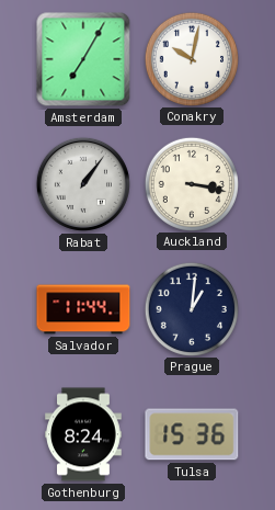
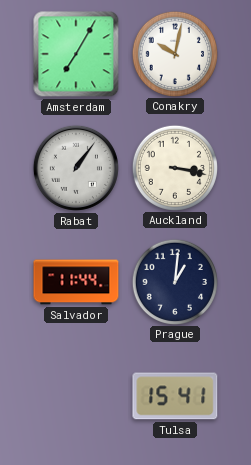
Gothenburg: 8:24 -> none (83, 434)
Tulsa: 15:36 -> 15:41 (175, 396)
